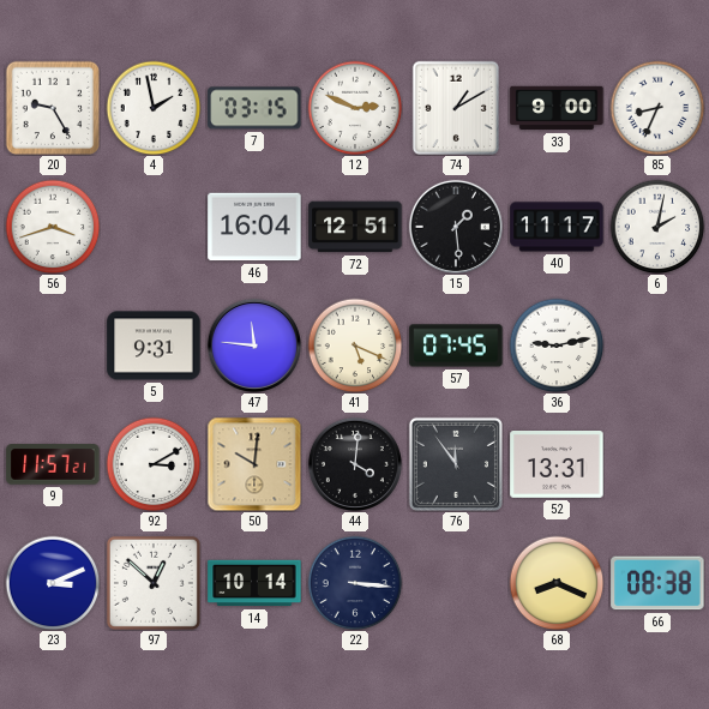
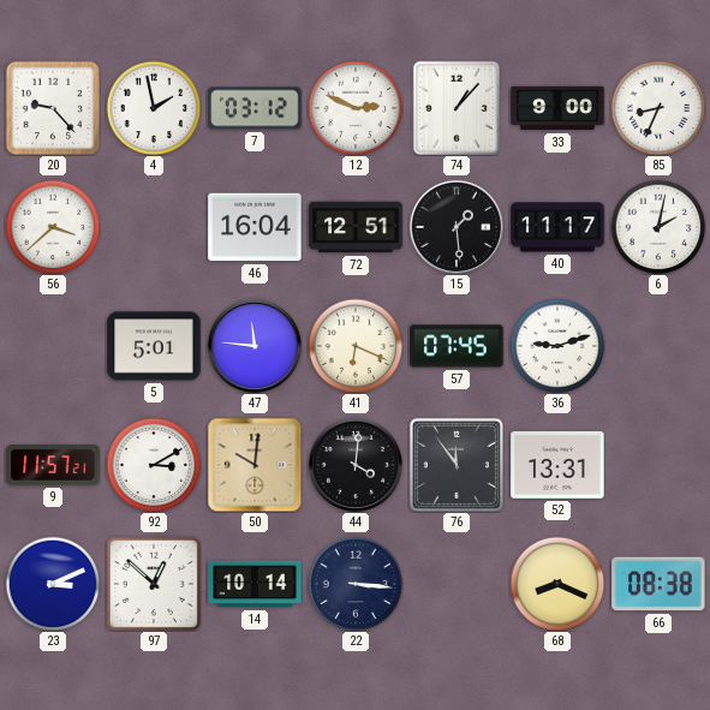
20: 9:25 -> 9:23 (53, 108)
7: 03:15 -> 03:12 (255, 108)
74: 1:10 -> 1:07 (455, 107)
56: 3:42 -> 3:38 (53, 227)
5: 9:31 -> 5:01 (154, 346)
41: 5:19 -> 6:19 (356, 346)
36: 9:13 -> 9:12 (557, 346)
